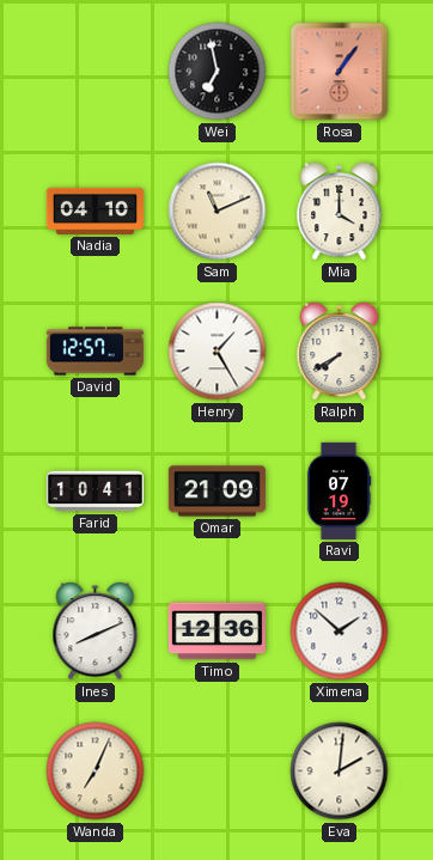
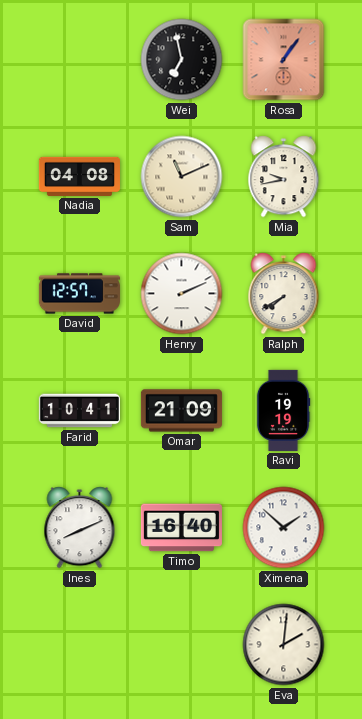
Nadia: 04:10 -> 04:08 (79, 176)
Mia: 4:00 -> 9:43 (284, 177)
Henry: 1:25 -> 2:11 (182, 294)
Ravi: 07:19 -> 19:19 (283, 410)
Timo: 12:36 -> 16:40 (181, 528)
Wanda: 7:04 -> none (96, 771)
